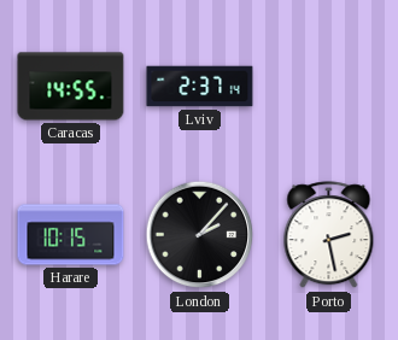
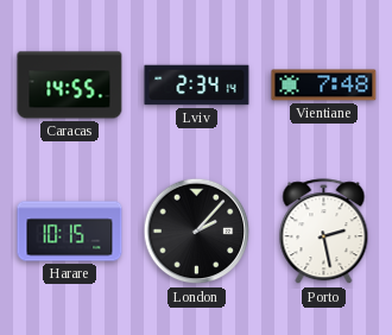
Lviv: 2:37 -> 2:34 (197, 86)
Vientiane: none -> 7:48 (324, 86)
